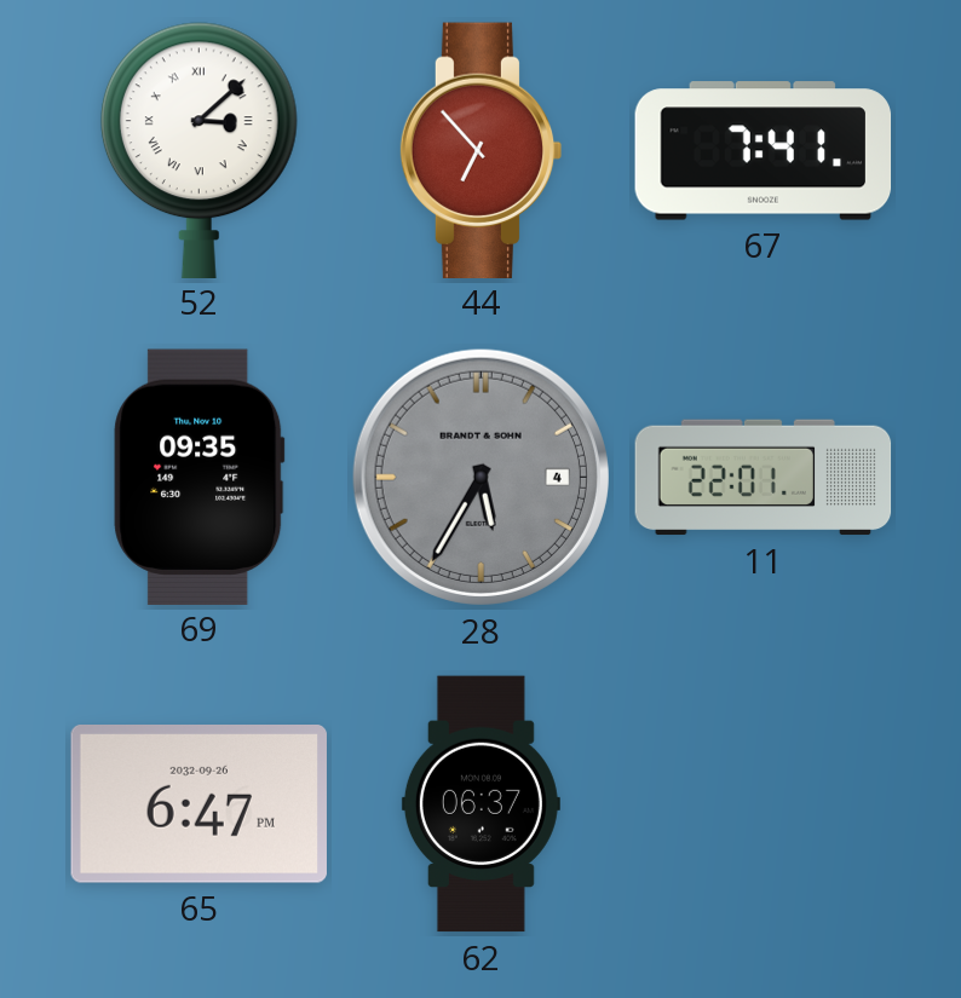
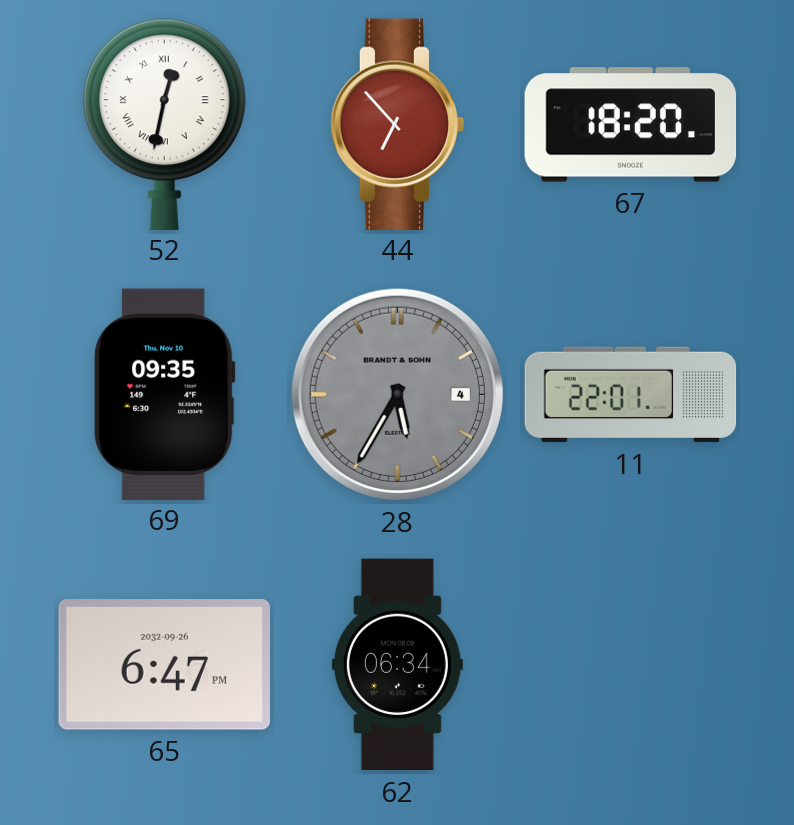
52: 3:08 -> 12:32 (164, 124)
67: 7:41 -> 18:20 (631, 125)
62: 06:37 -> 06:34 (397, 665)
